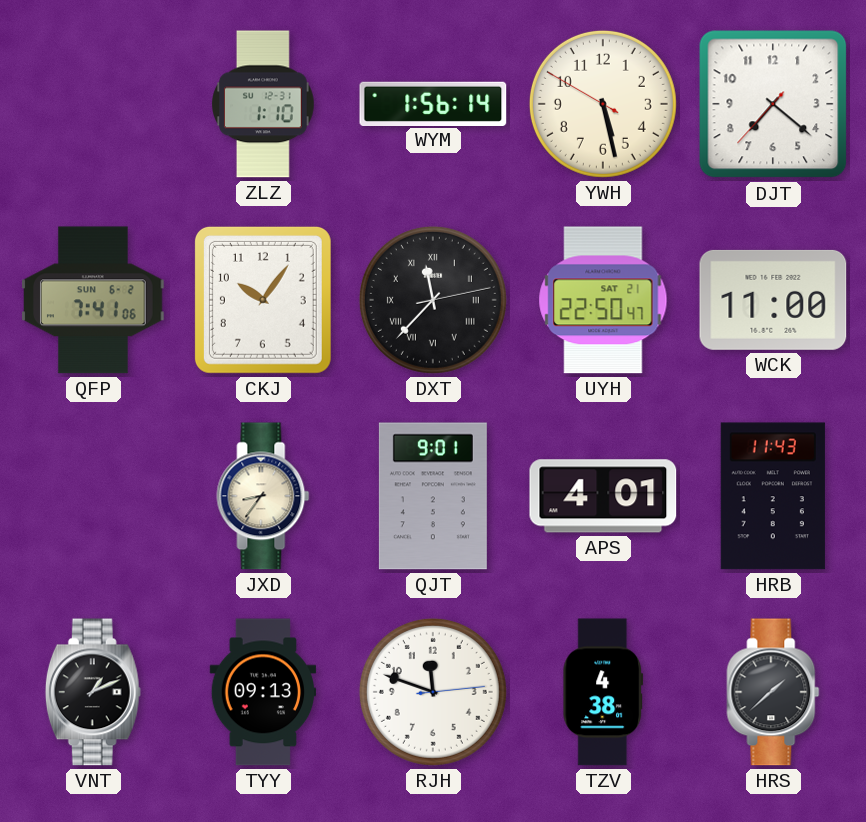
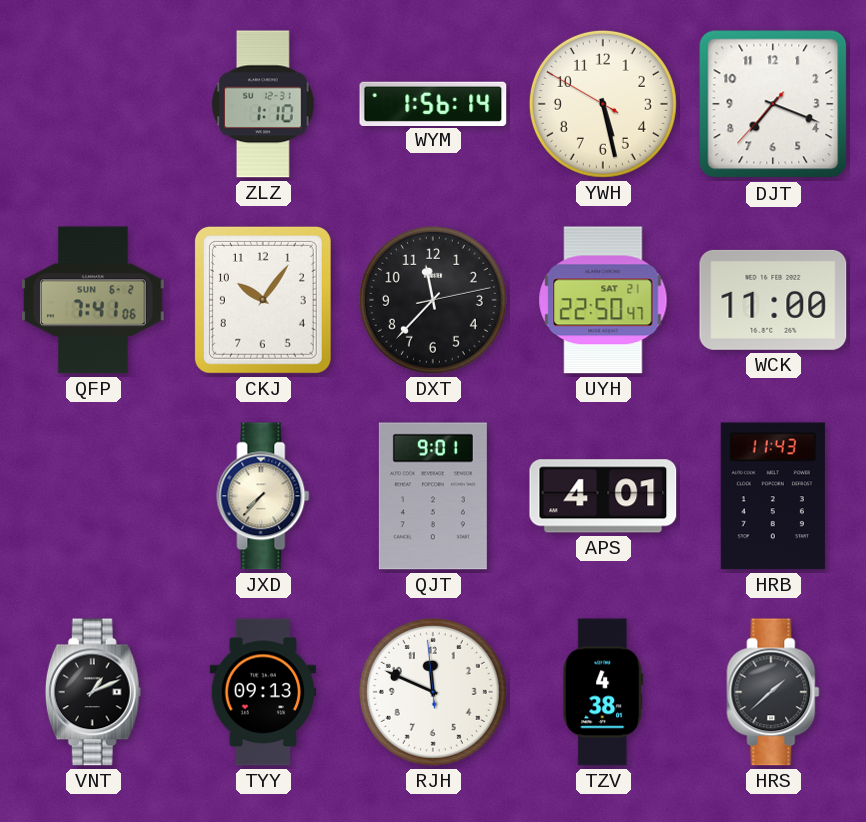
DJT: 7:21 -> 7:18 (773, 104)
DXT numerals: Roman -> Arabic (433, 300)
JXD: 8:36 -> 7:37 (263, 496)
RJH: 11:48:14 -> 11:48:59 (433, 692)
